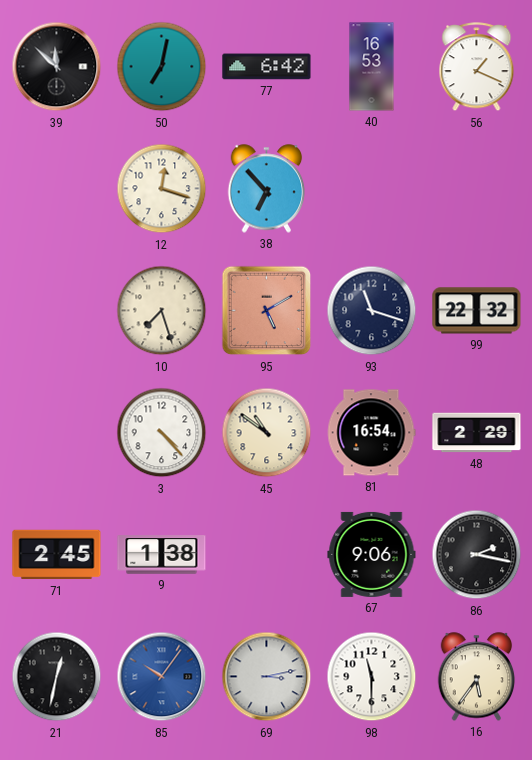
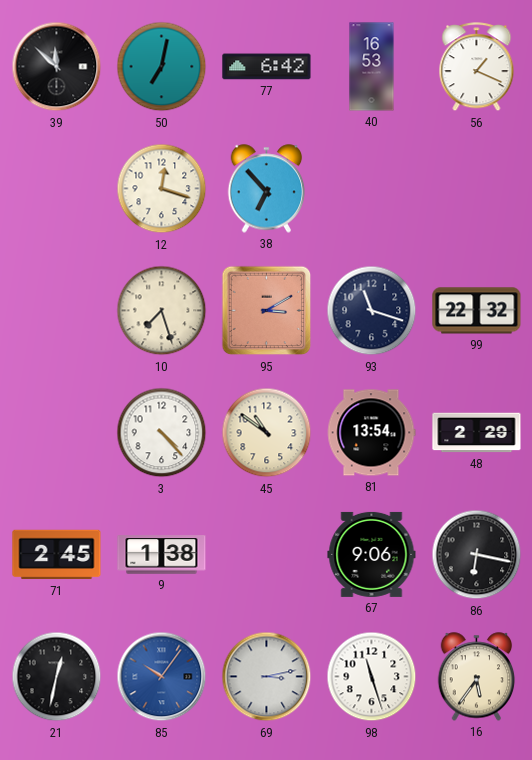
95: 5:10 -> 3:10 (267, 311)
81: 16:54 -> 13:54 (371, 433)
86: 2:17 -> 6:17 (477, 555)
98: 11:30 -> 11:27 (372, 677)
